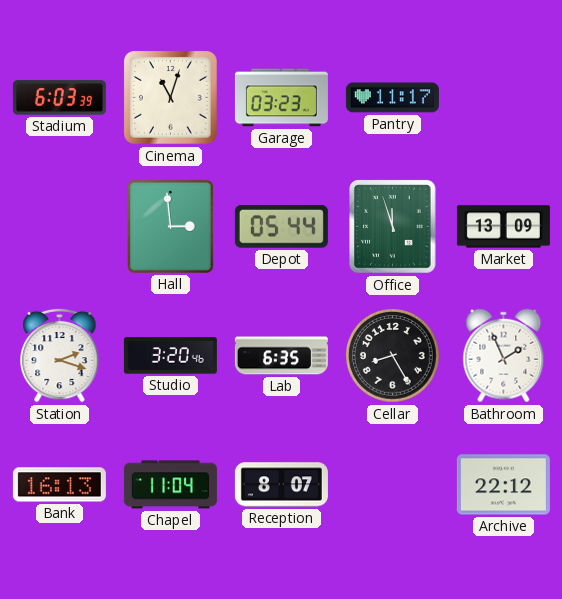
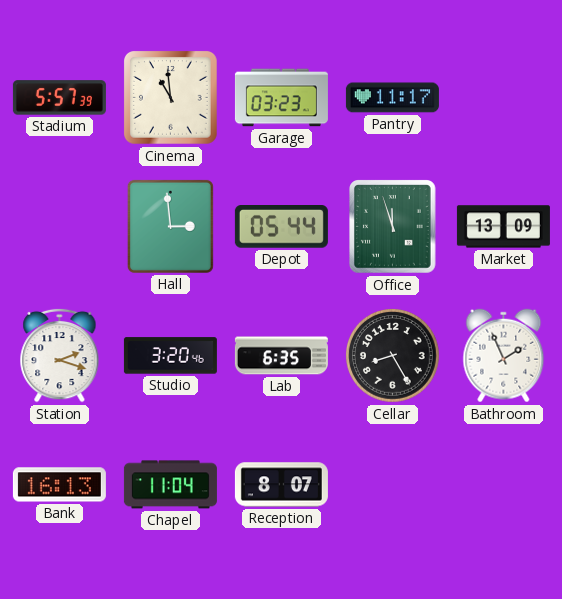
Stadium: 6:03 -> 5:57 (59, 98)
Cinema: 11:03 -> 10:59 (171, 98)
Archive: 22:12 -> none (503, 485)
